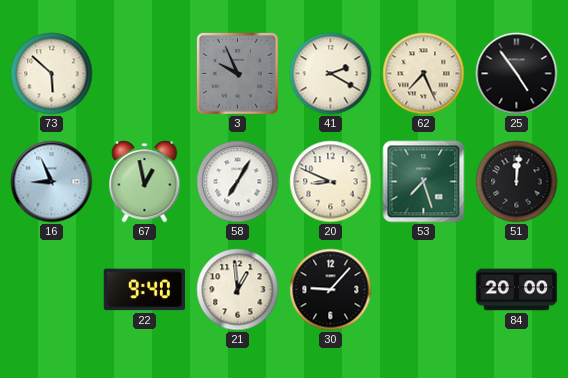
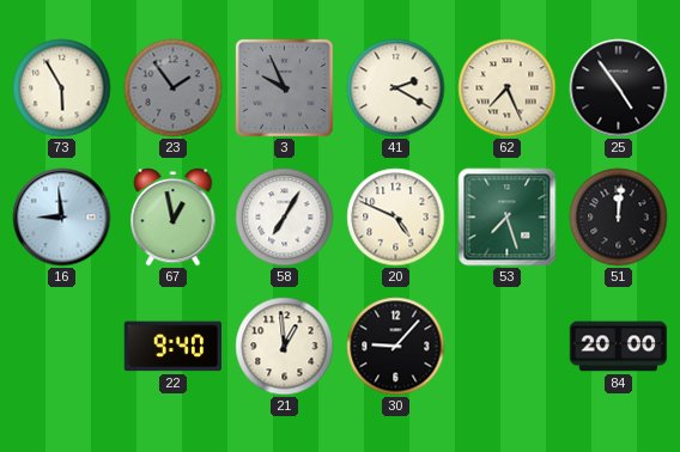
73: 5:52 -> 5:55 (62, 88)
23: none -> 1:54 (174, 88)
16: 8:56 -> 8:59 (62, 218)
20: 8:49 -> 4:49 (396, 218)
